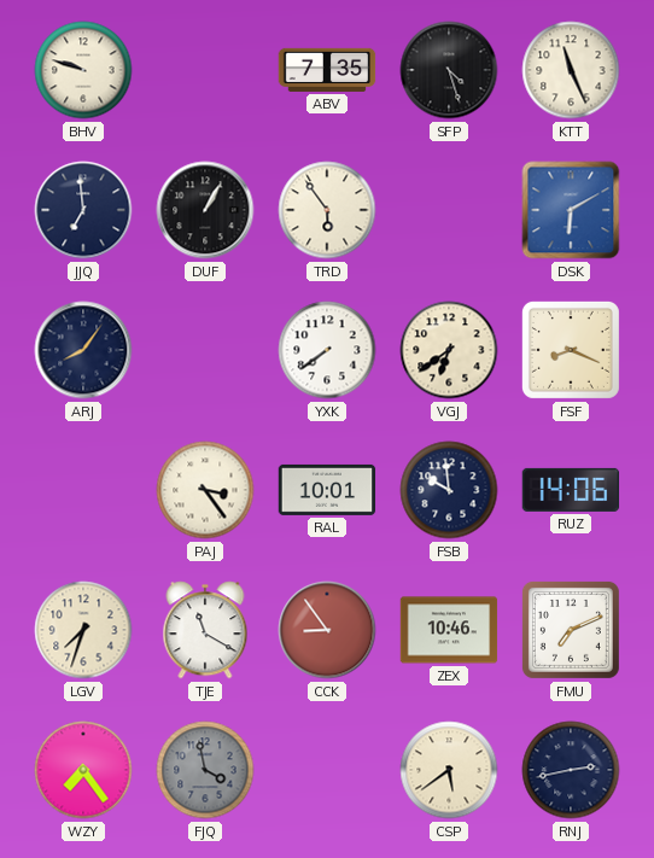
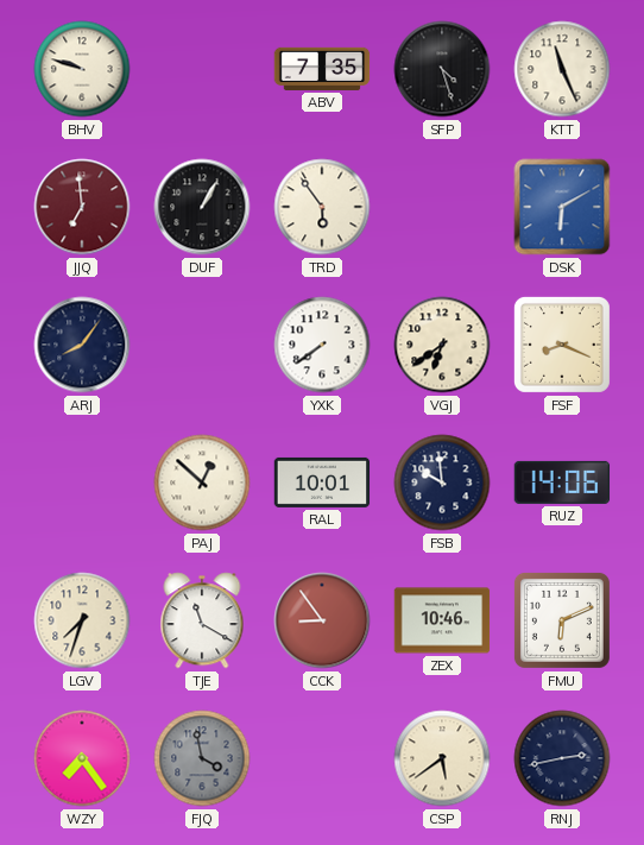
JJQ dial: navy -> burgundy (82, 207)
PAJ: 3:24 -> 12:52 (202, 483)
FMU: 7:11 -> 6:11 (562, 620)
